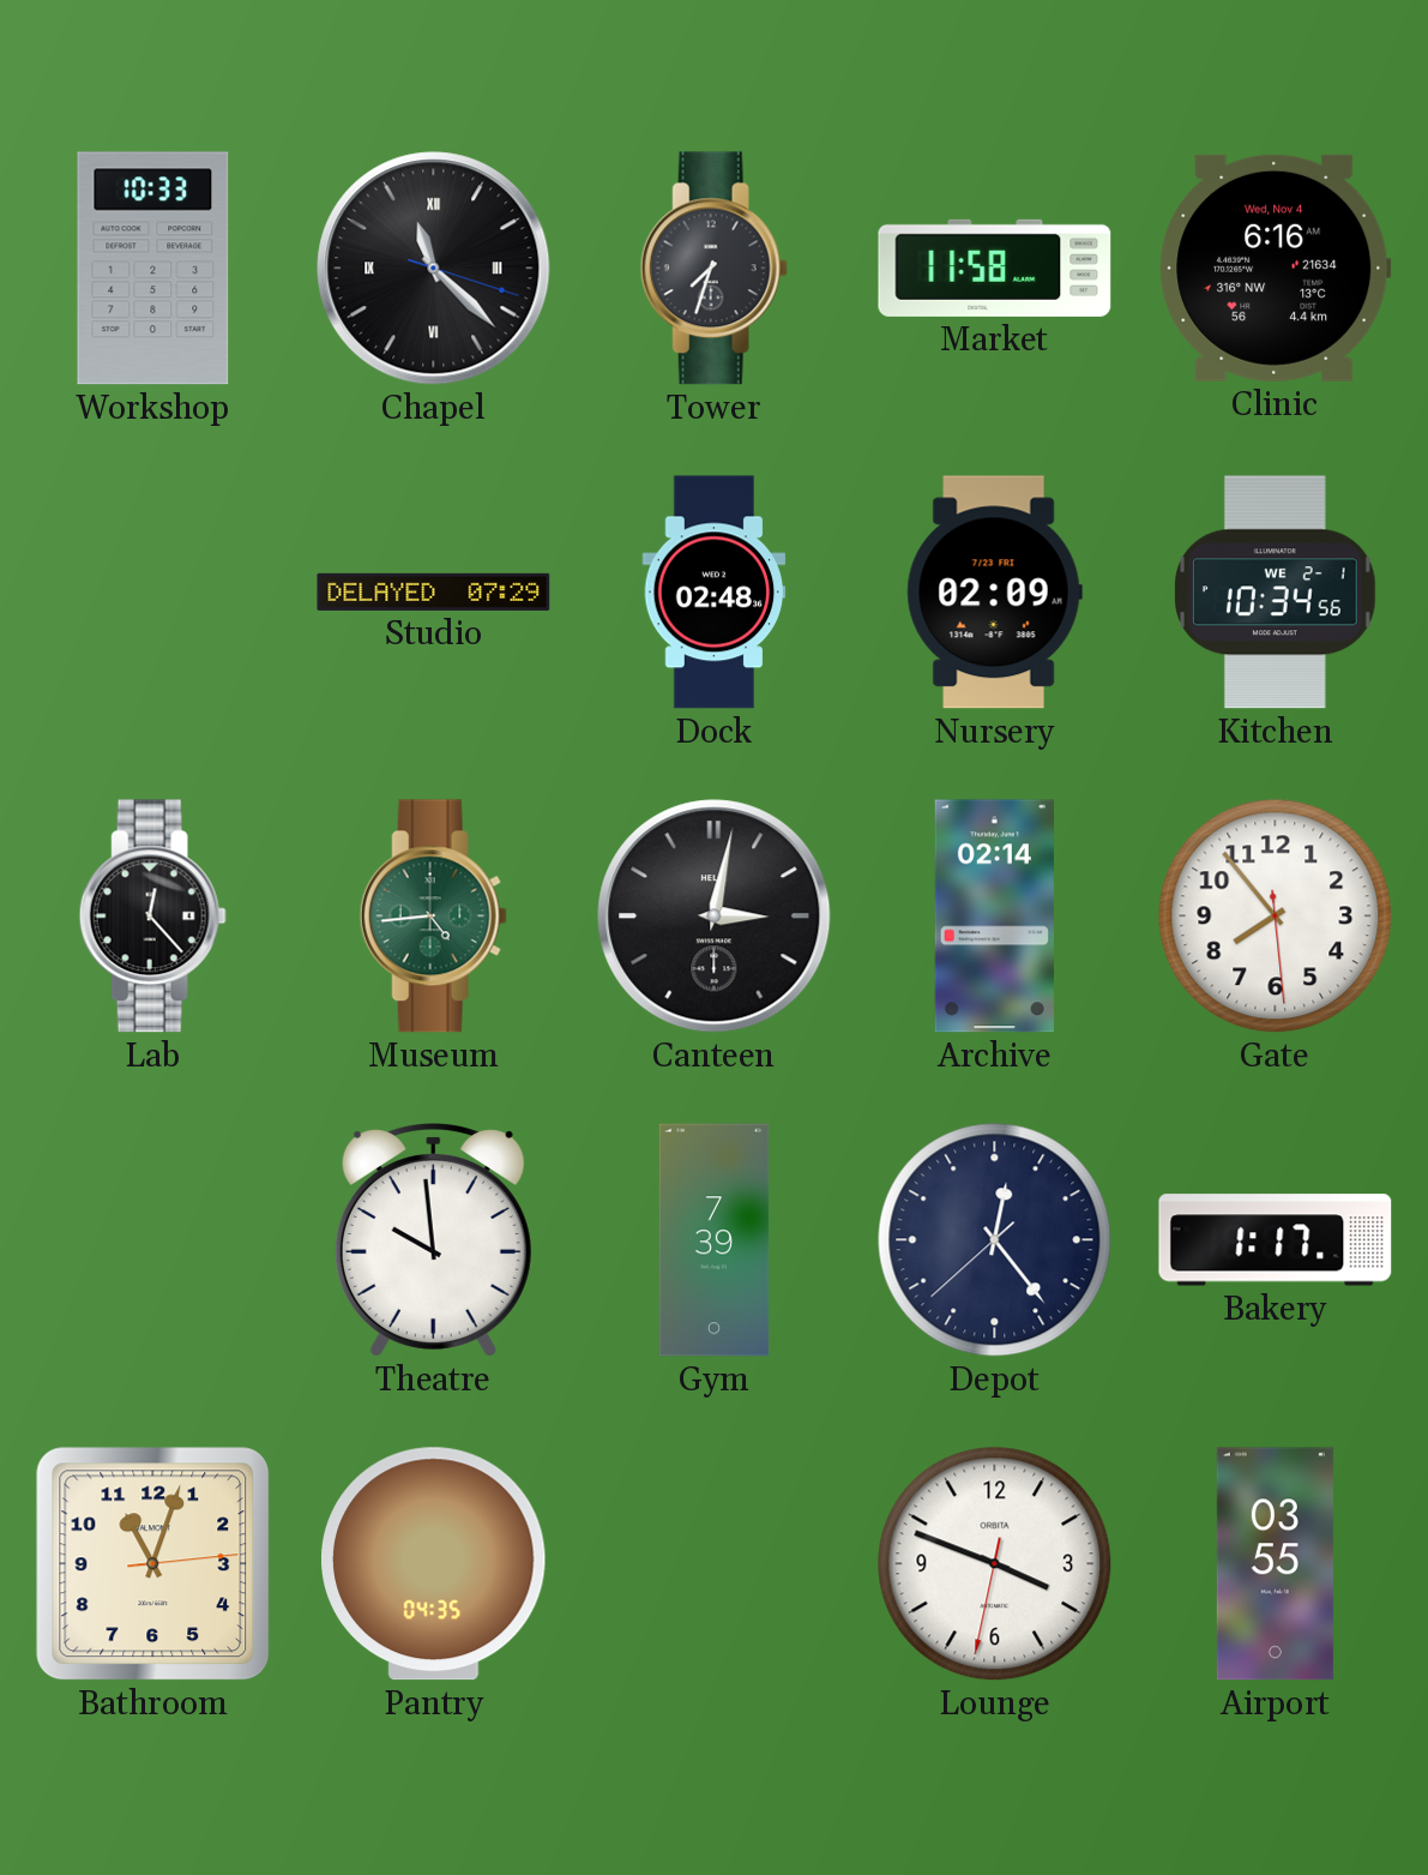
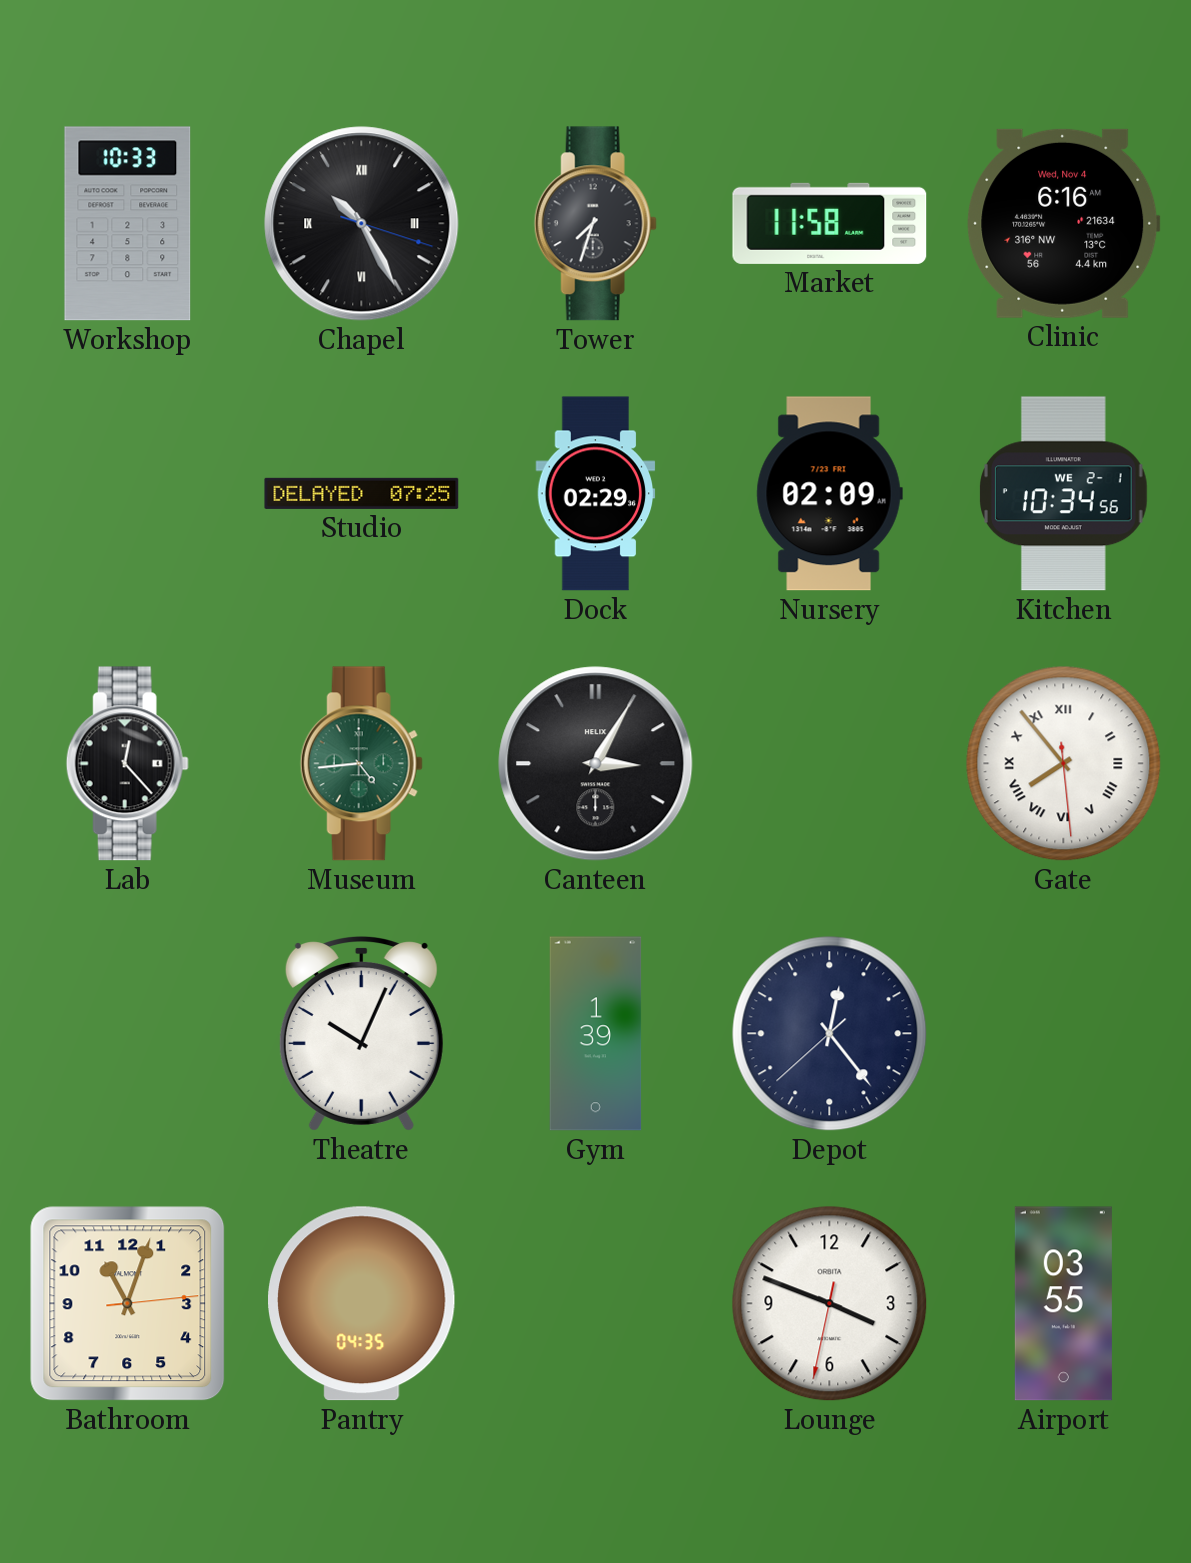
Chapel: 11:22 -> 10:25 (362, 224)
Studio: 07:29 -> 07:25 (362, 493)
Dock: 02:48 -> 02:29 (596, 494)
Canteen: 3:02 -> 3:05 (596, 764)
Archive: 02:14 -> none (994, 917)
Gate numerals: Arabic -> Roman (1064, 764)
Theatre: 9:59 -> 10:04 (361, 1034)
Gym: 7:39 -> 1:39 (596, 1034)
Bakery: 1:17 -> none (1276, 1240)
